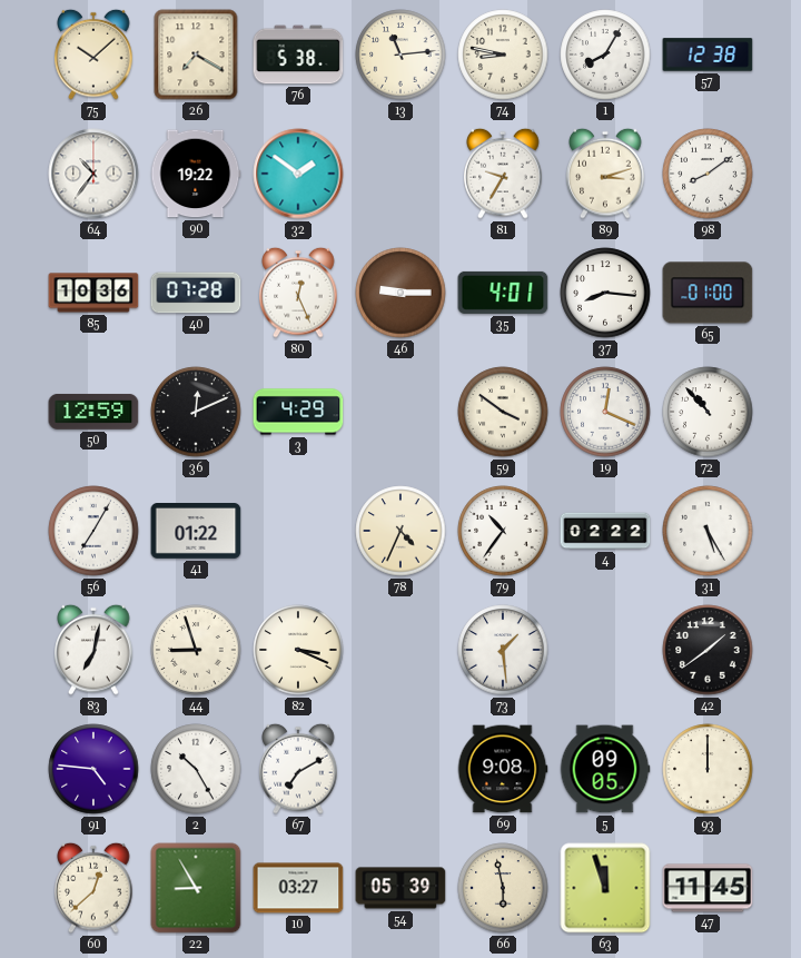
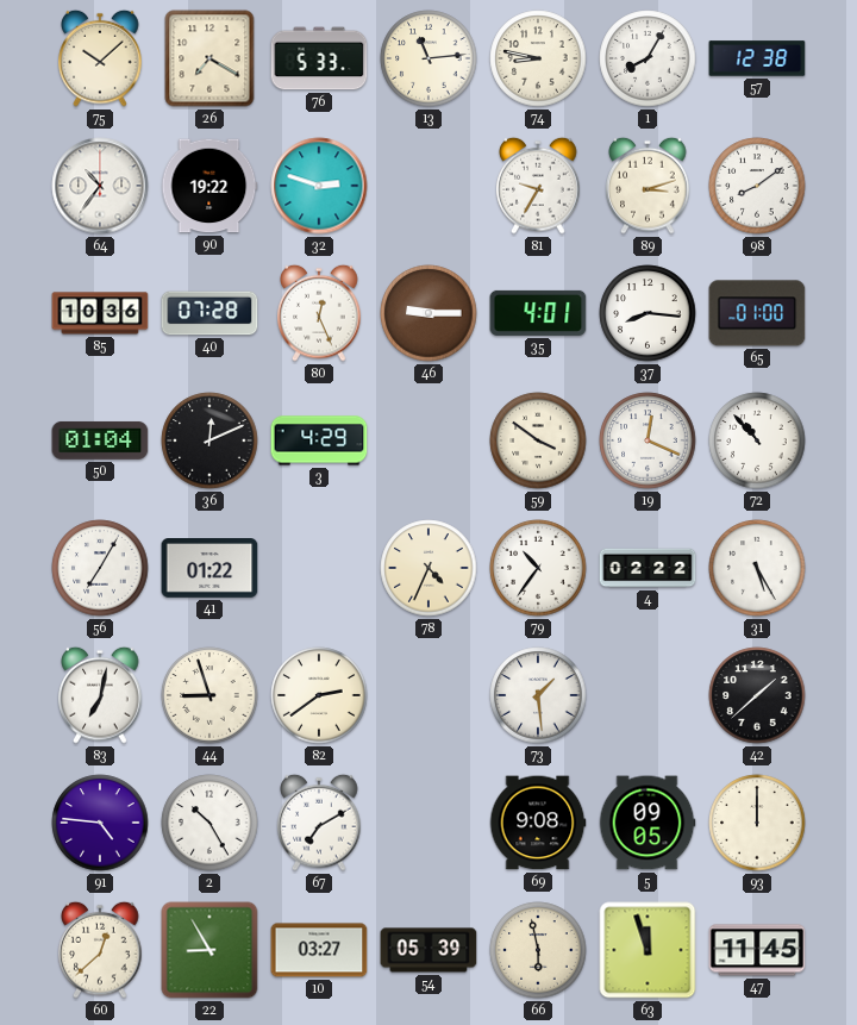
76: 5:38 -> 5:33 (319, 58)
32: 1:51 -> 2:48 (319, 186)
50: 12:59 -> 01:04 (100, 440)
82: 3:19 -> 2:39 (319, 695)
42: 1:39 -> 1:38 (757, 695)
